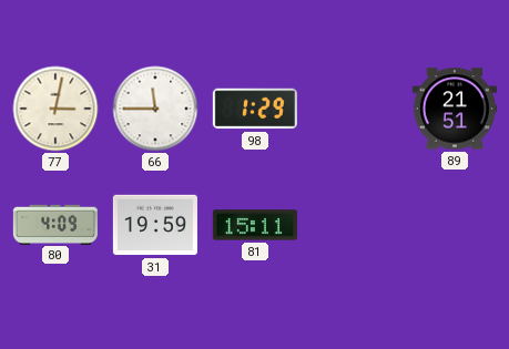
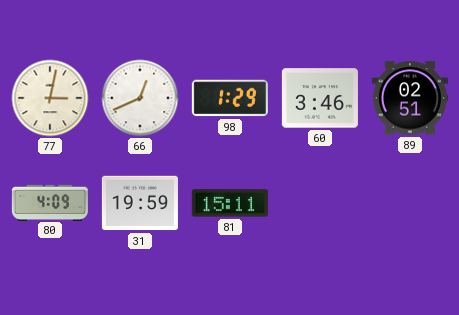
66: 11:45 -> 12:41 (140, 98)
60: none -> 3:46 (320, 98)
89: 21:51 -> 02:51 (410, 98)
